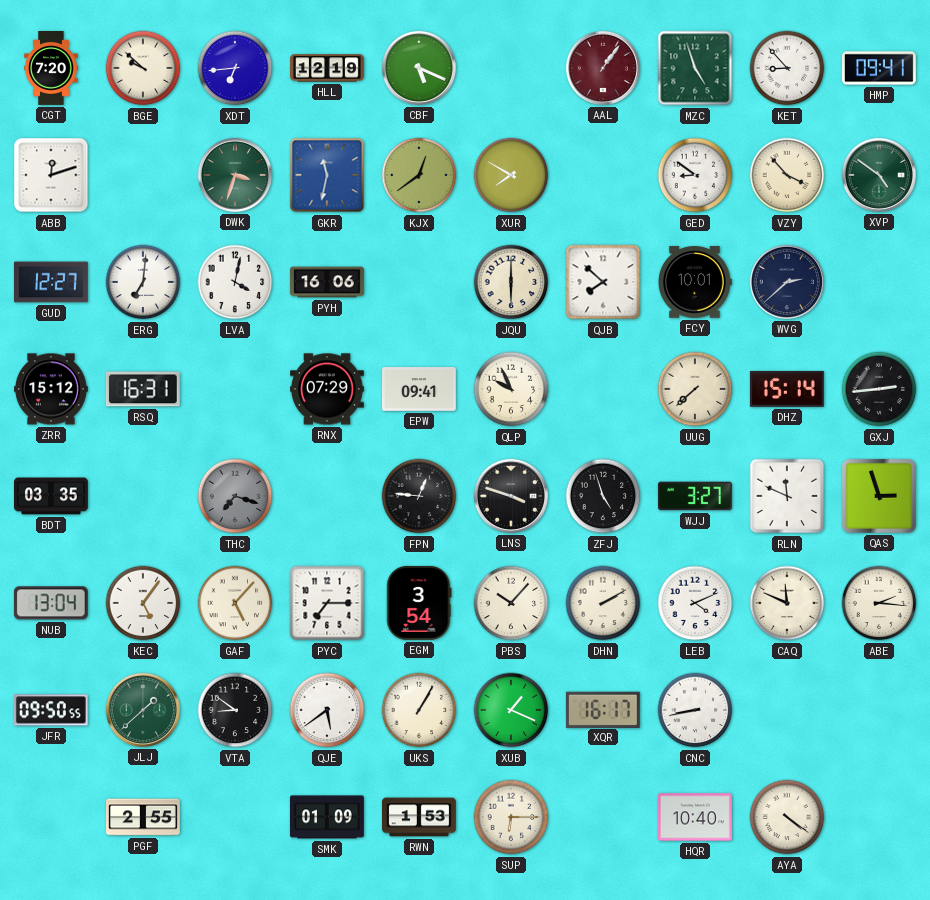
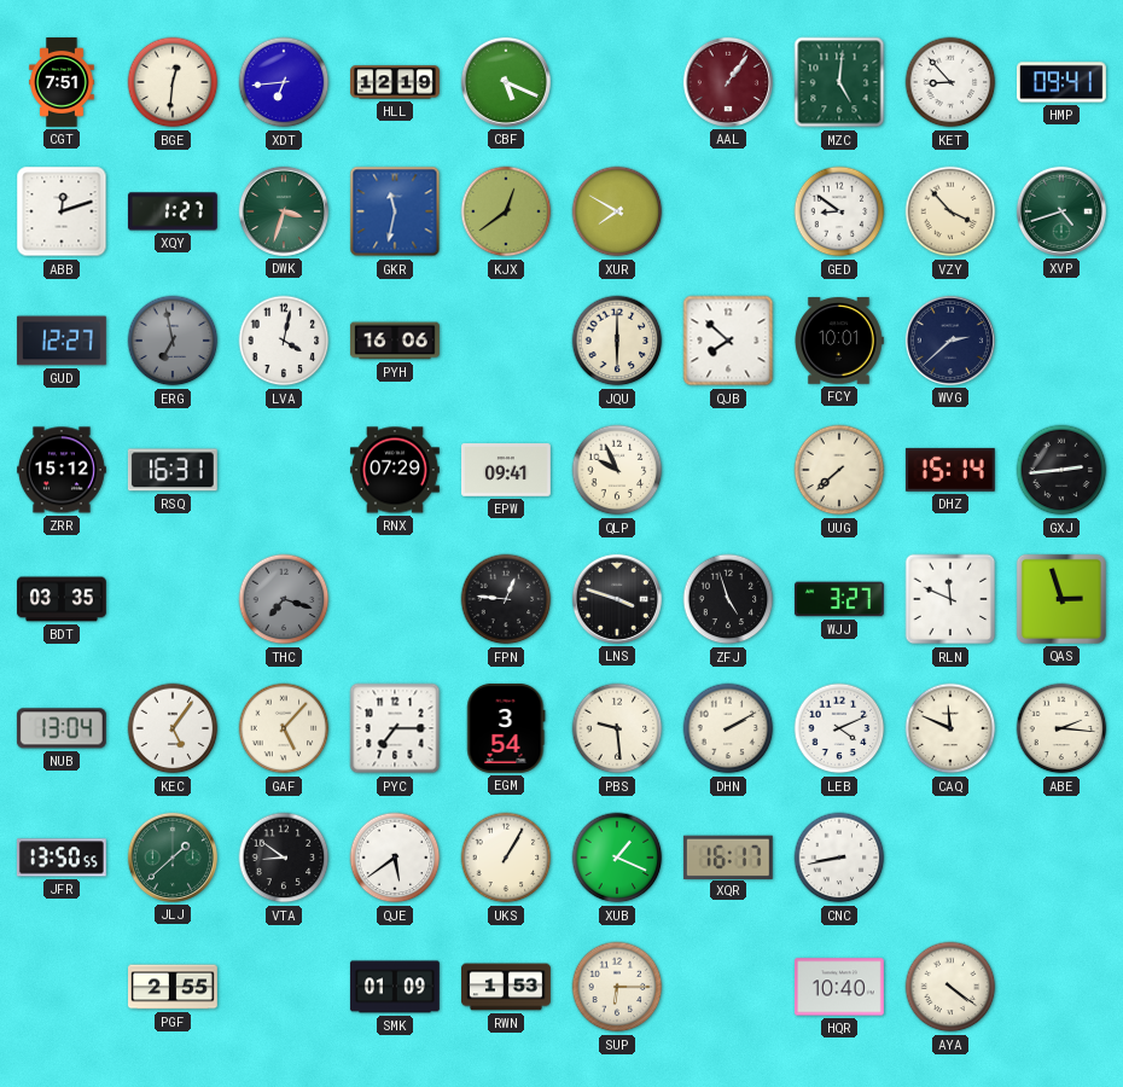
CGT: 7:20 -> 7:51 (62, 83)
BGE: 9:52 -> 12:31 (173, 82)
MZC: 4:57 -> 5:01 (839, 82)
XQY: none -> 1:27 (173, 211)
XVP: 4:51 -> 4:42 (1061, 211)
ERG: 7:01 -> 6:58 (173, 341)
ERG dial: white -> grey (173, 341)
PBS: 10:07 -> 9:29 (617, 728)
JFR: 09:50 -> 13:50 (62, 858)
